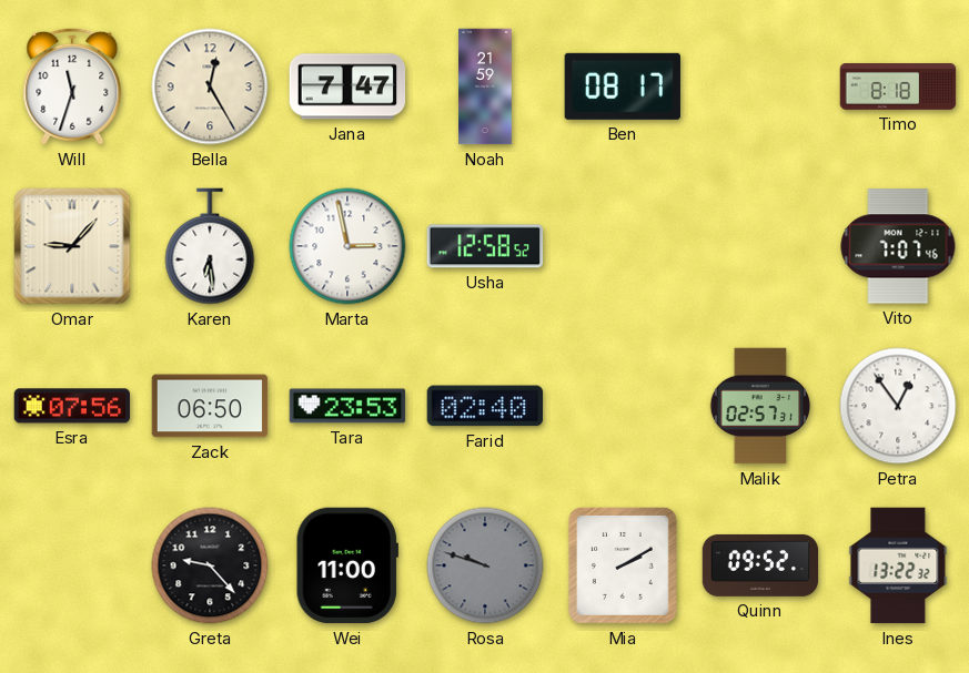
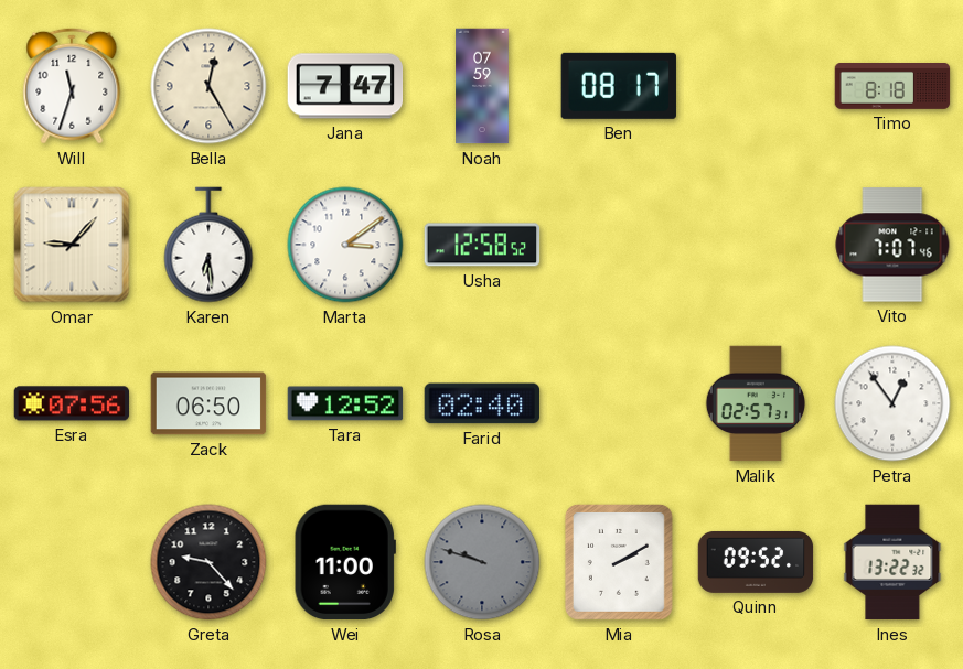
Noah: 21:59 -> 07:59 (482, 86)
Marta: 2:58 -> 3:09 (345, 245)
Tara: 23:53 -> 12:52 (345, 403)
